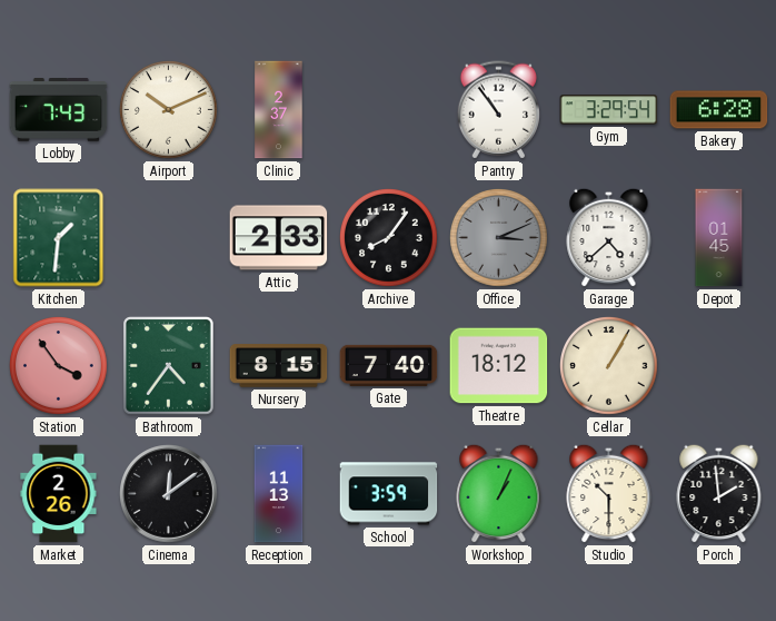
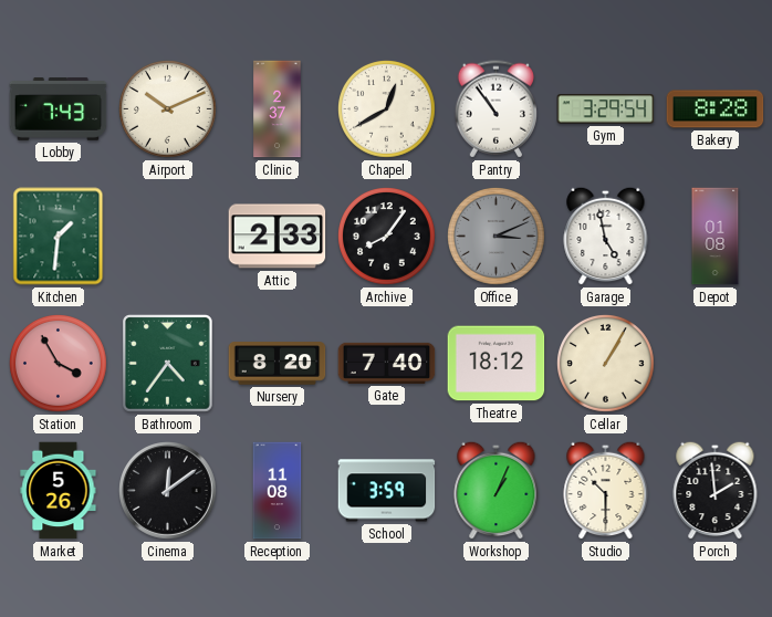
Chapel: none -> 12:40 (387, 109)
Bakery: 6:28 -> 8:28 (716, 109)
Garage: 4:38 -> 4:58 (606, 236)
Depot: 01:45 -> 01:08 (716, 237)
Station: 3:54 -> 3:55 (59, 364)
Nursery: 8:15 -> 8:20 (278, 364)
Market: 2:26 -> 5:26 (59, 491)
Reception: 11:13 -> 11:08 (278, 491)
